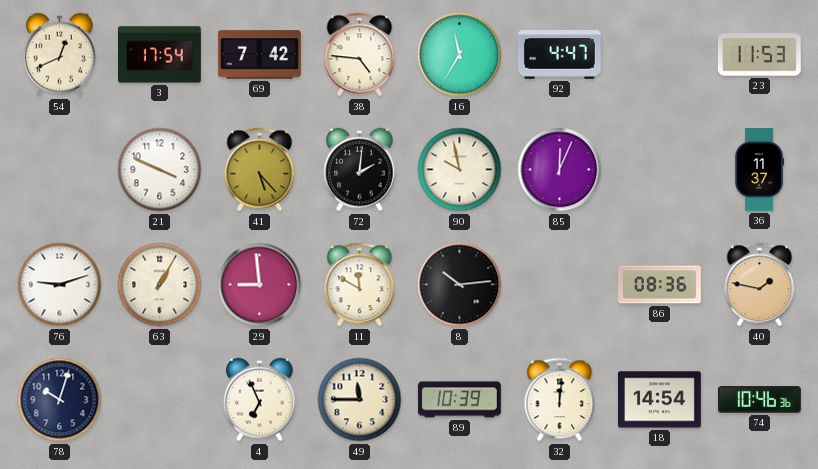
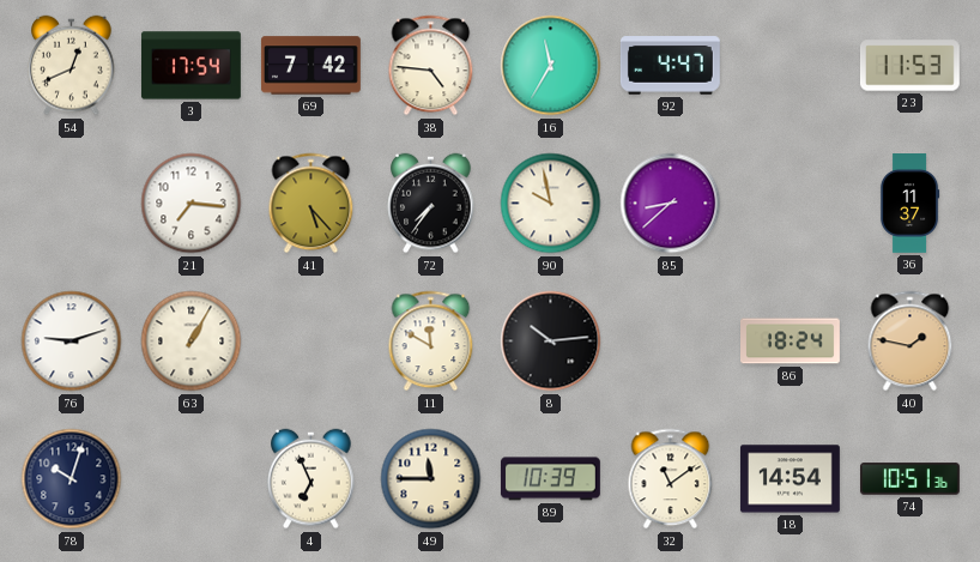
21: 3:49 -> 7:16 (192, 204)
72: 2:01 -> 7:36 (431, 204)
85: 12:04 -> 8:38 (671, 204)
29: 8:59 -> none (260, 285)
86: 08:36 -> 18:24 (791, 342)
32: 12:01 -> 11:09 (671, 479)
74: 10:46 -> 10:51 (911, 479)
